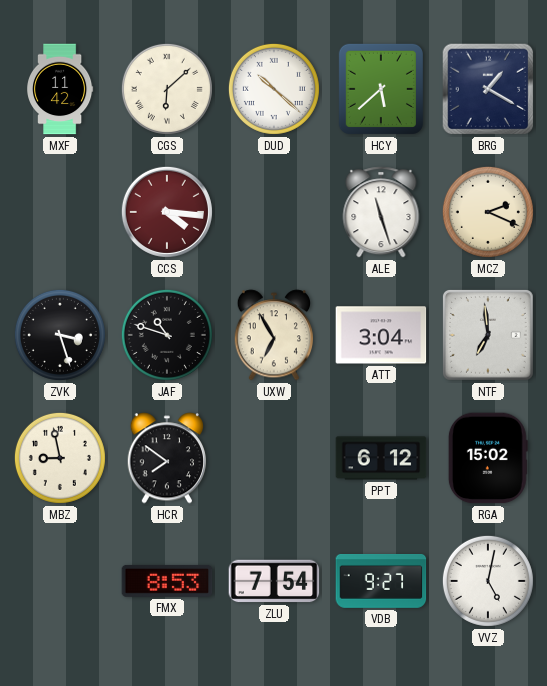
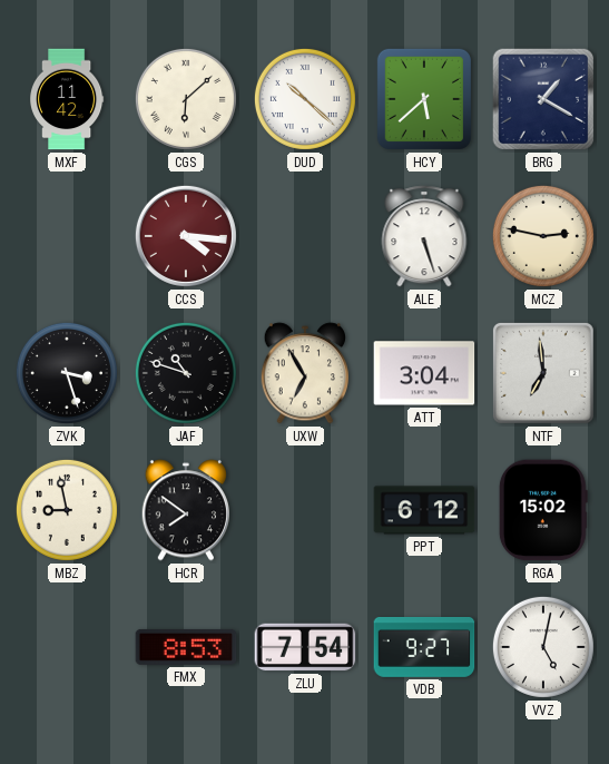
ALE: 11:27 -> 5:27 (424, 236)
MCZ: 2:19 -> 2:47 (543, 236)
